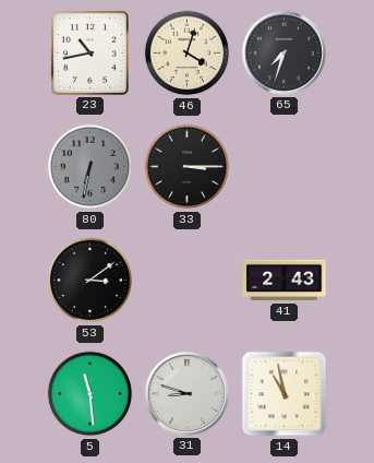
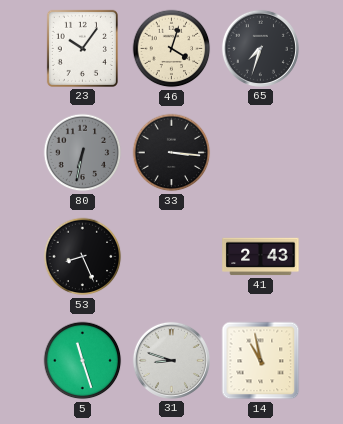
23: 10:43 -> 10:06 (82, 48)
33: 3:15 -> 3:16 (172, 153)
53: 3:09 -> 8:26 (83, 257)
5: 11:29 -> 11:27 (83, 361)
